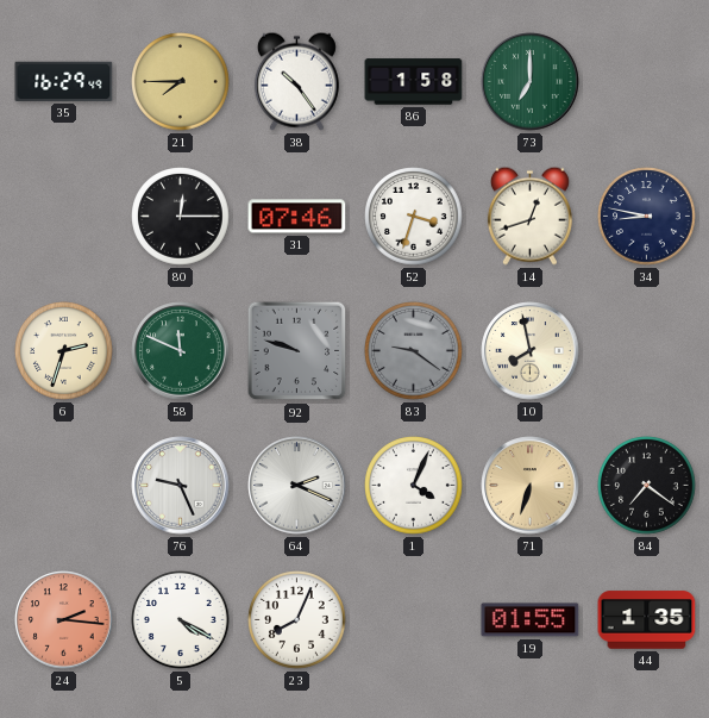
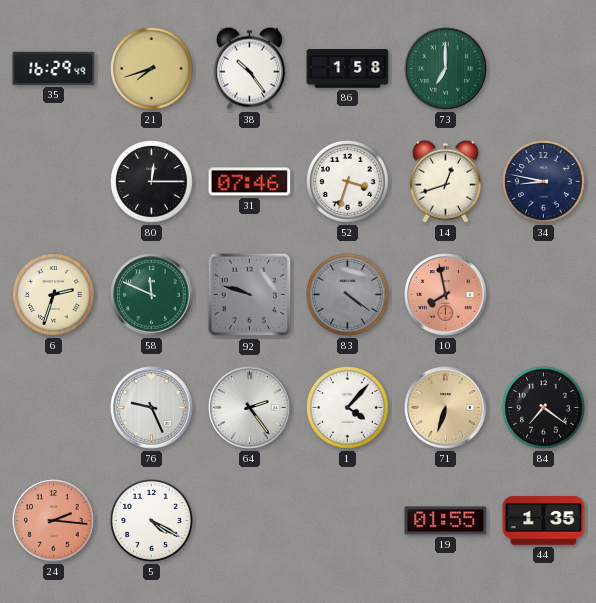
21: 7:45 -> 7:42 (152, 69)
83: 9:21 -> 4:21 (348, 295)
10 dial: cream -> salmon (446, 295)
64: 2:19 -> 2:24 (250, 408)
1: 4:04 -> 4:07 (348, 408)
23: 8:04 -> none (297, 620)
